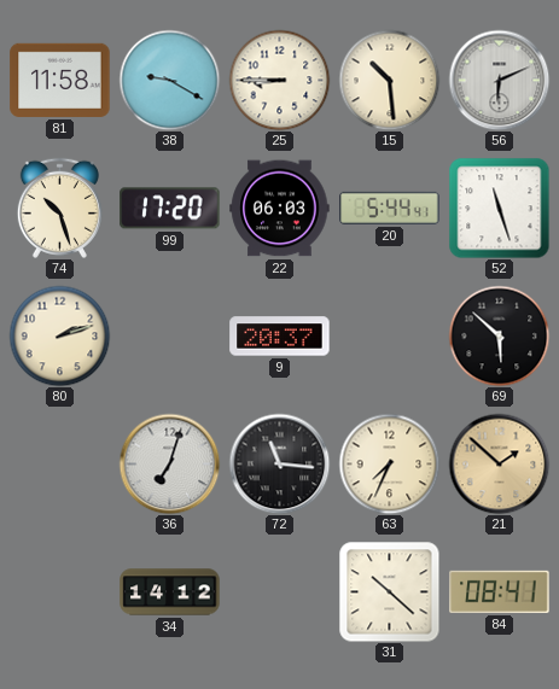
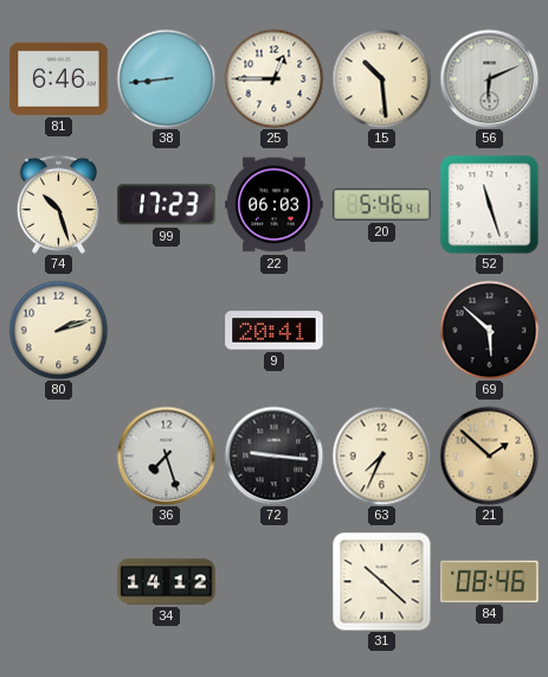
81: 11:58 -> 6:46 (59, 78)
38: 9:20 -> 8:44 (166, 78)
25: 8:45 -> 12:45 (273, 78)
99: 17:20 -> 17:23 (167, 205)
20: 5:44 -> 5:46 (382, 204)
9: 20:37 -> 20:41 (275, 331)
36: 7:03 -> 7:27 (166, 455)
72: 11:16 -> 9:16 (273, 455)
84: 08:41 -> 08:46 (490, 581)
